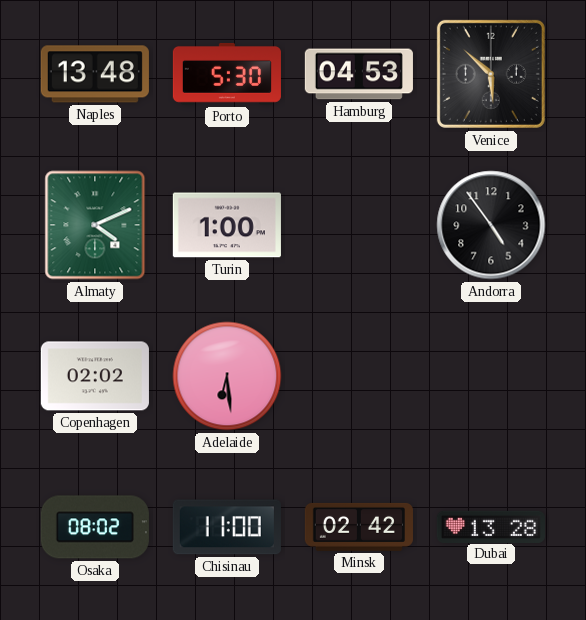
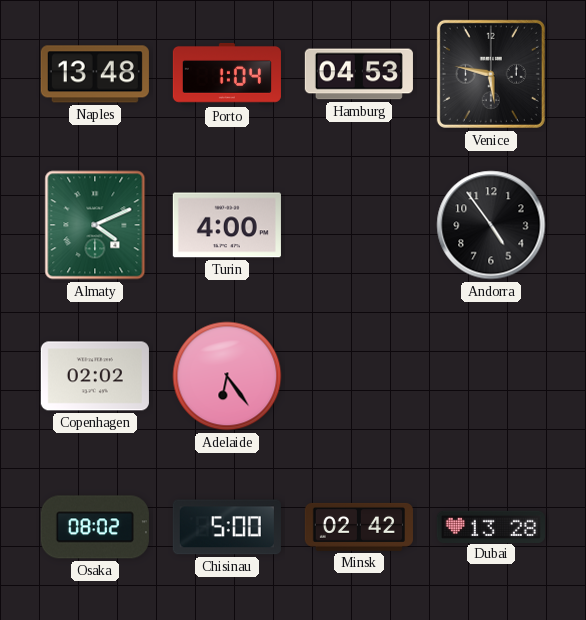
Porto: 5:30 -> 1:04 (227, 74)
Venice: 5:52 -> 5:47 (491, 74)
Turin: 1:00 -> 4:00 (227, 225)
Adelaide: 6:29 -> 6:24 (227, 376)
Chisinau: 11:00 -> 5:00 (227, 527)
